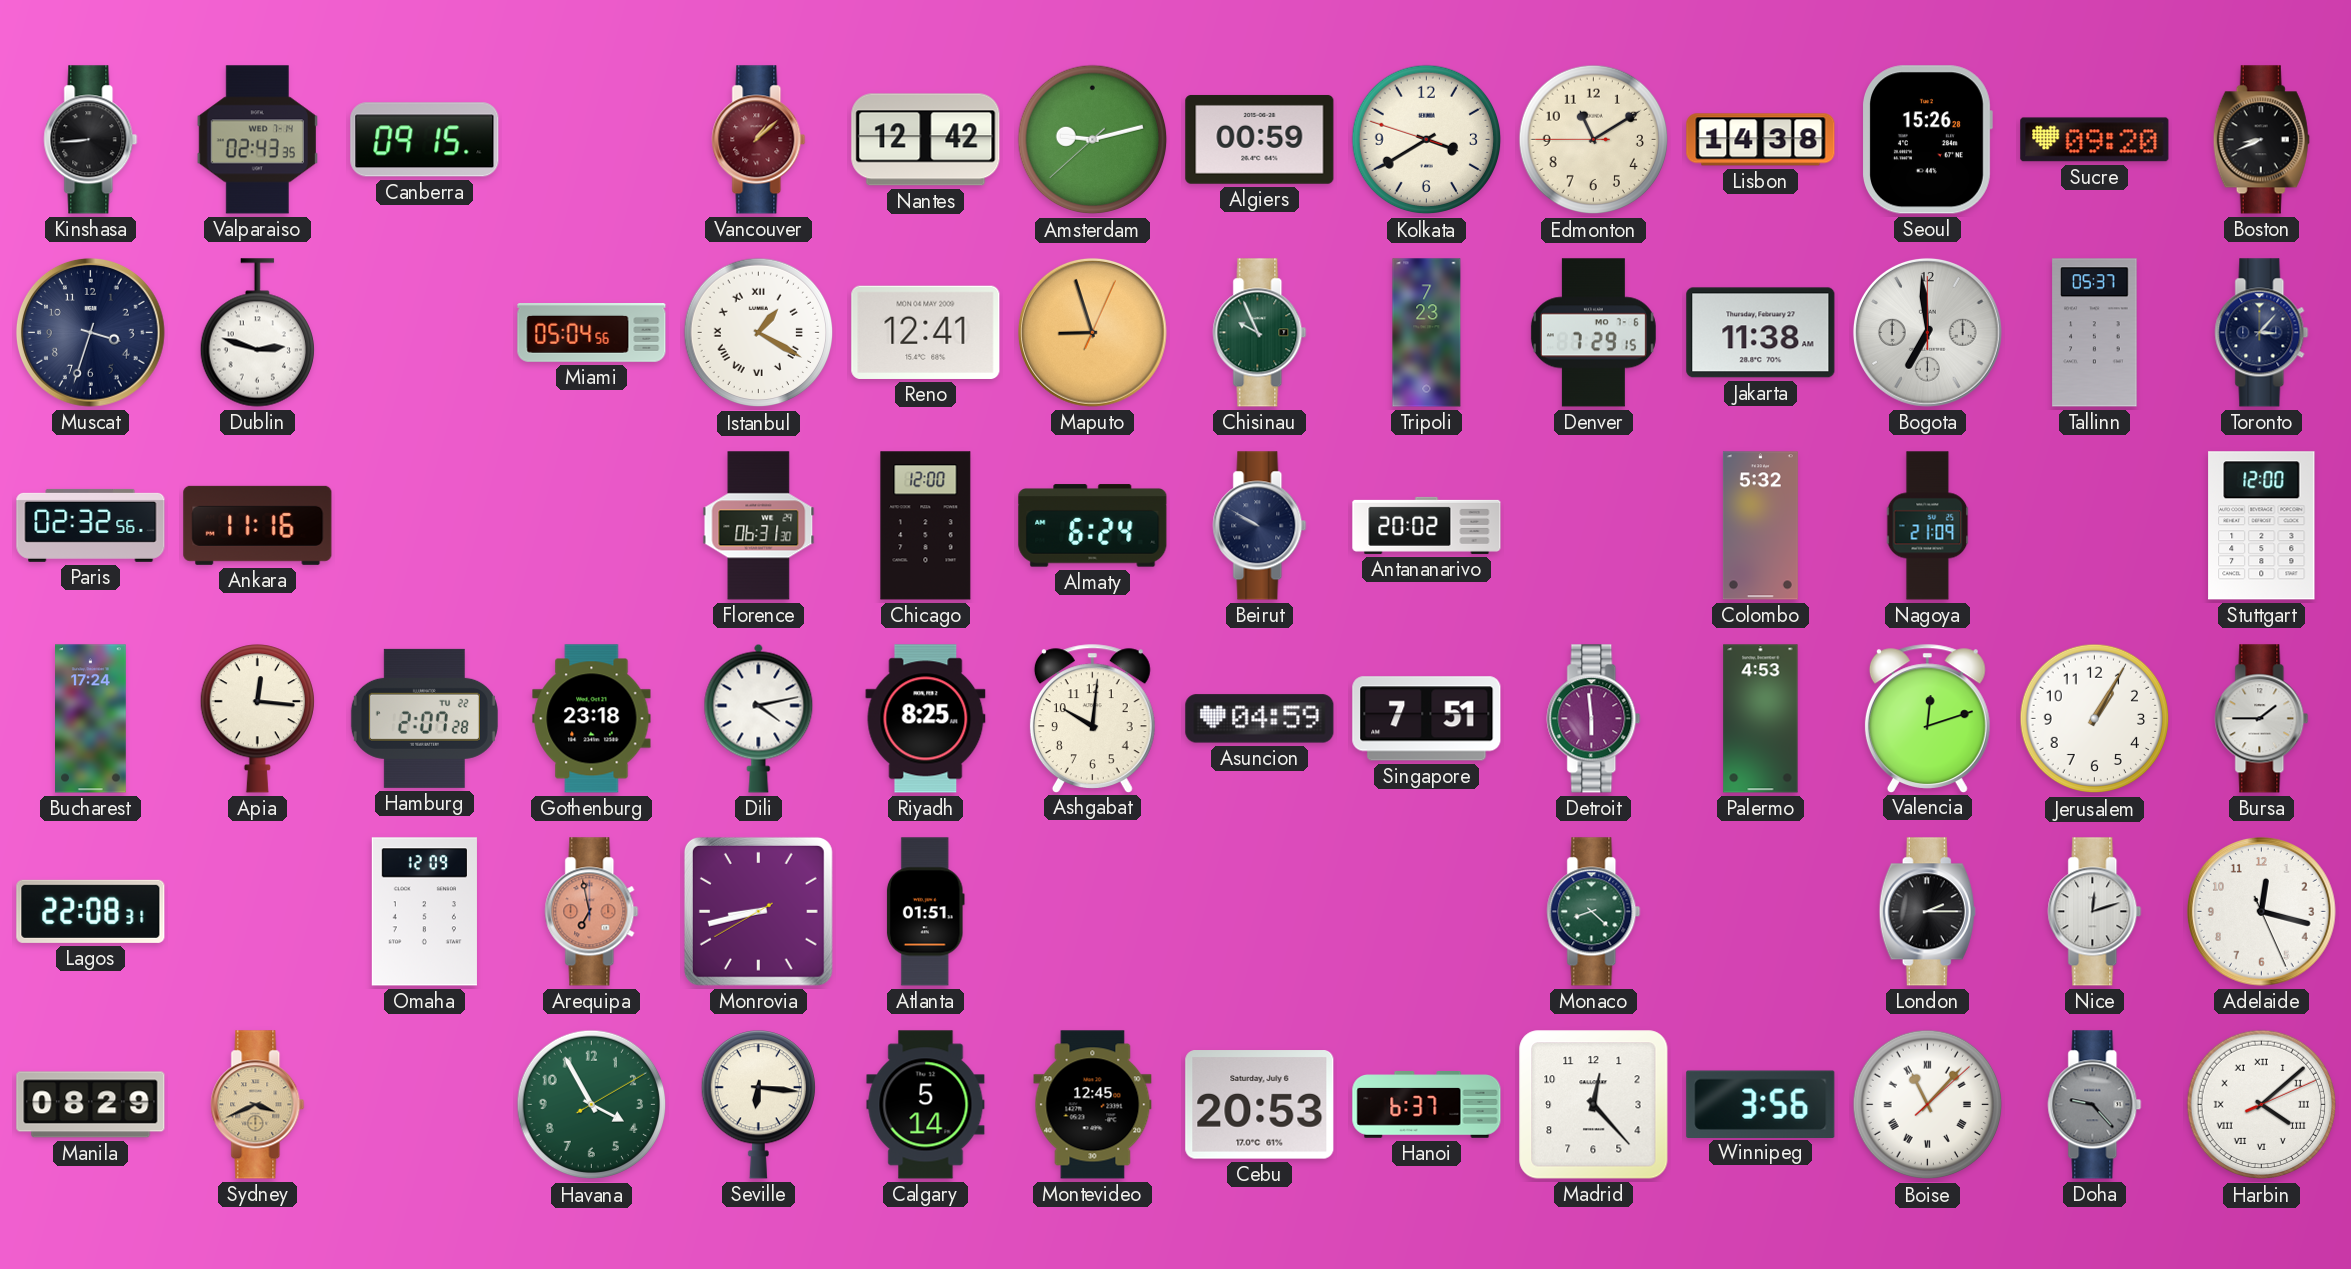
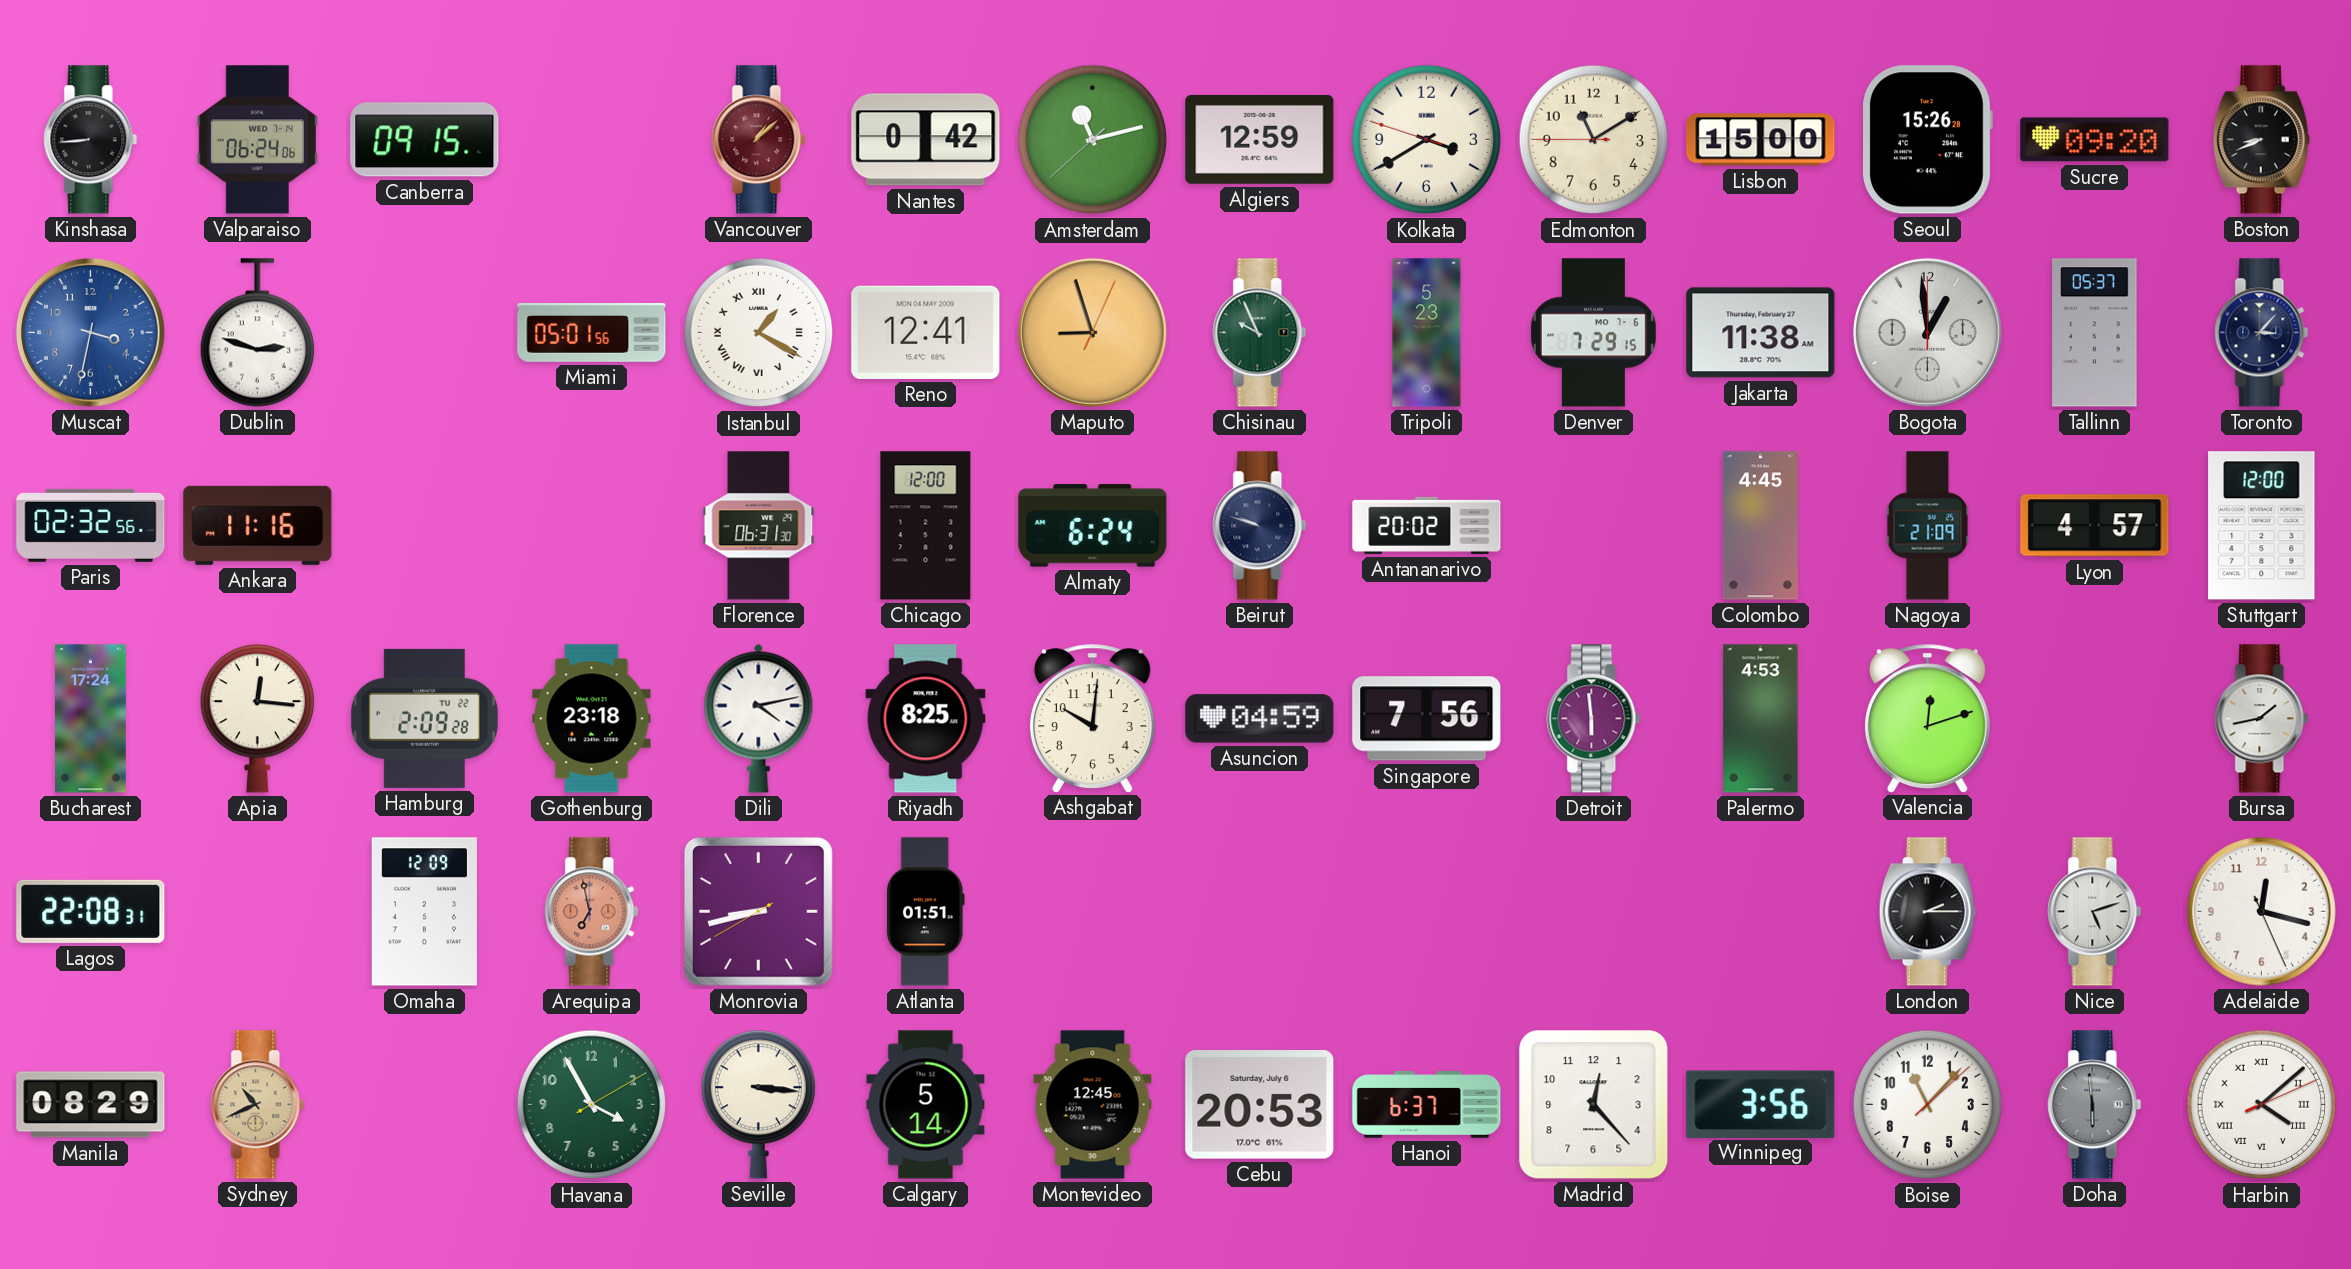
Valparaiso: 02:43 -> 06:24 (257, 140)
Nantes: 12:42 -> 0:42 (926, 140)
Amsterdam: 9:12 -> 11:12 (1093, 140)
Algiers: 00:59 -> 12:59 (1260, 139)
Lisbon: 14:38 -> 15:00 (1761, 140)
Muscat: 3:33 -> 3:32 (90, 333)
Muscat dial: navy -> blue (90, 333)
Miami: 05:04 -> 05:01 (592, 333)
Tripoli: 7:23 -> 5:23 (1427, 333)
Bogota: 6:59 -> 12:59 (1927, 333)
Beirut: 9:50 -> 9:48 (1260, 526)
Colombo: 5:32 -> 4:45 (1760, 526)
Lyon: none -> 4:57 (2095, 526)
Hamburg: 2:07 -> 2:09 (424, 718)
Singapore: 7:51 -> 7:56 (1427, 719)
Jerusalem: 1:05 -> none (2095, 719)
Bursa: 1:45 -> 1:43 (2262, 719)
Monaco: 8:22 -> none (1594, 912)
Nice: 12:12 -> 5:12 (2095, 912)
Sydney: 3:41 -> 10:41 (258, 1105)
Seville: 6:16 -> 3:16 (758, 1105)
Boise numerals: Roman -> Arabic (1928, 1105)
Doha: 9:23 -> 5:59 (2095, 1105)
